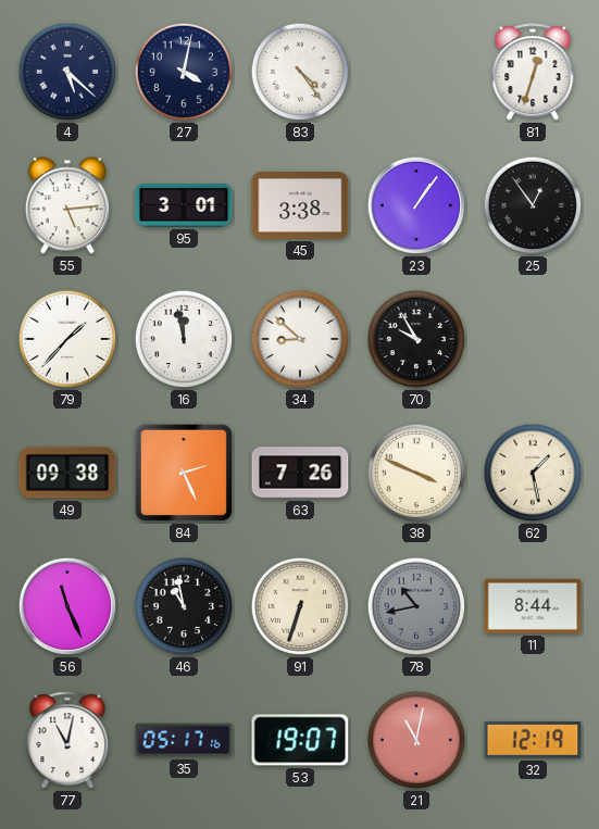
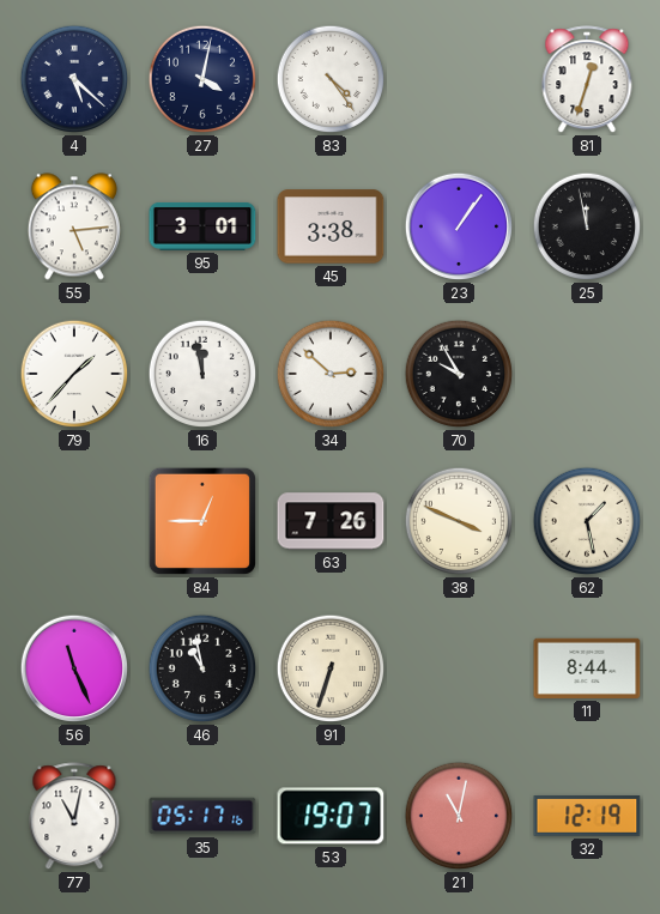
25: 12:54 -> 11:58 (587, 226)
34: 8:52 -> 2:52 (331, 374)
49: 09:38 -> none (67, 473)
84: 2:26 -> 12:45 (202, 521)
78: 10:43 -> none (416, 606)
